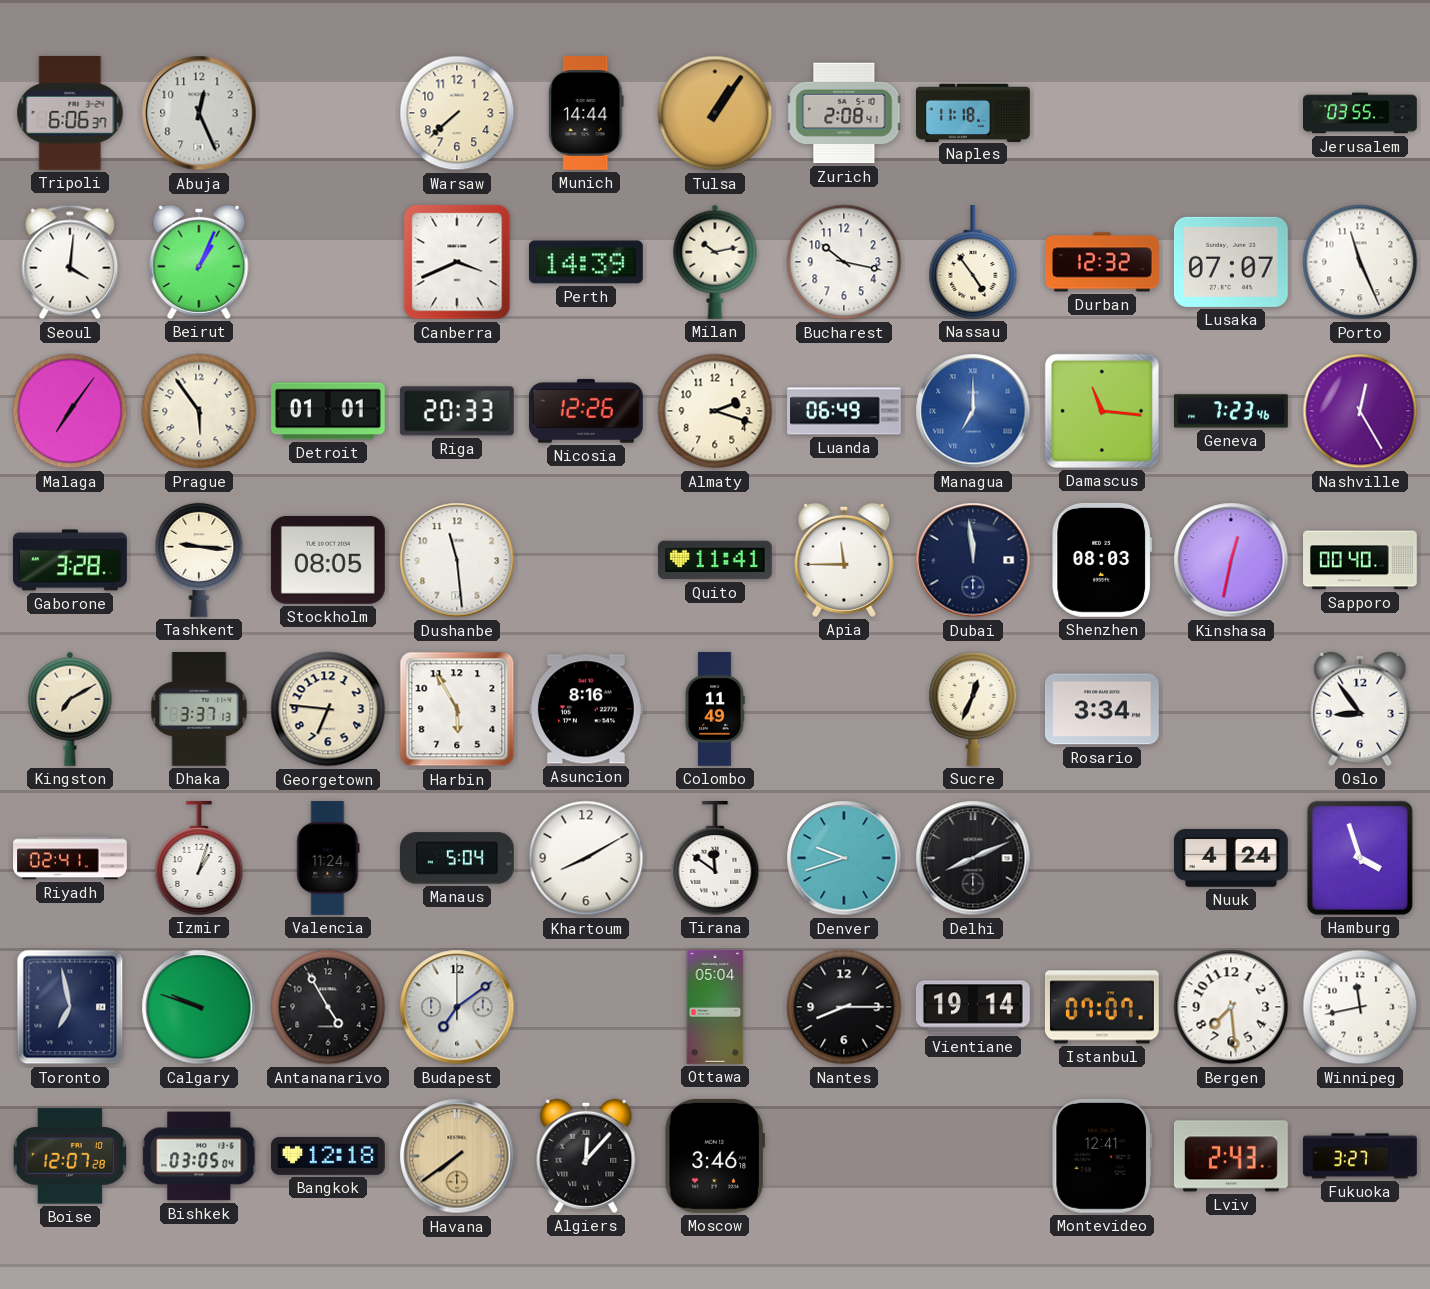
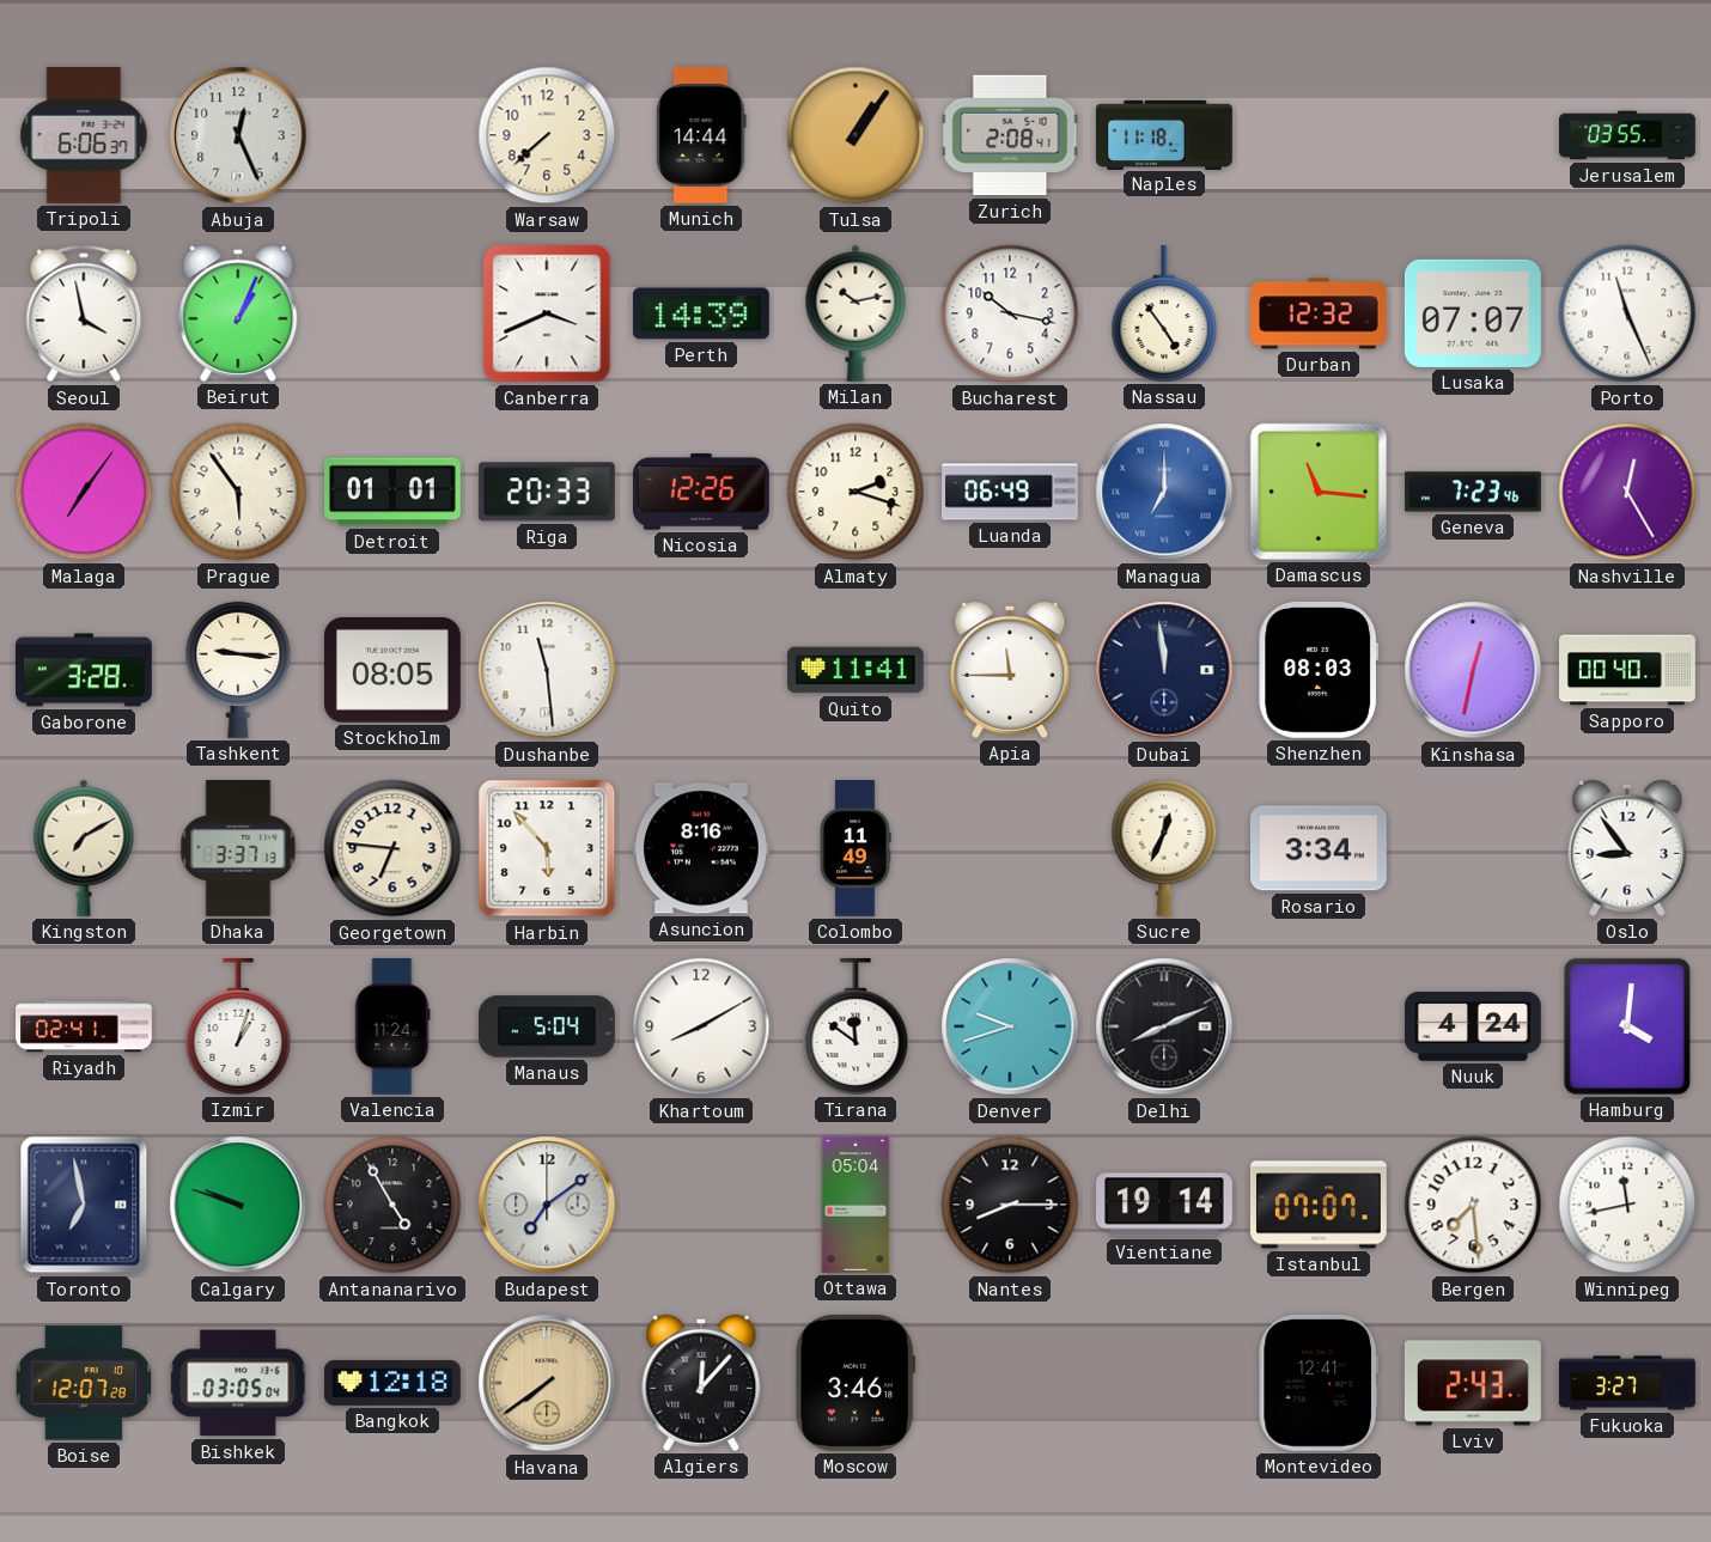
Seoul: 4:01 -> 3:58 (84, 313)
Harbin: 5:55 -> 5:53 (547, 848)
Hamburg: 3:57 -> 4:01 (1627, 1026)
